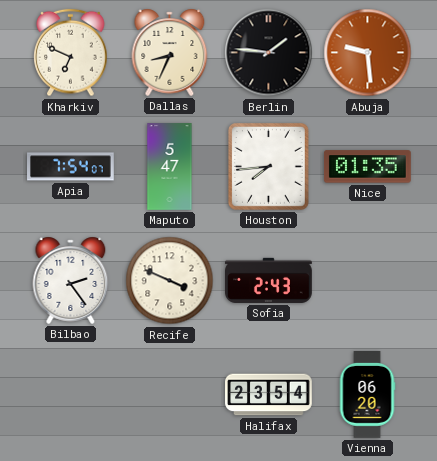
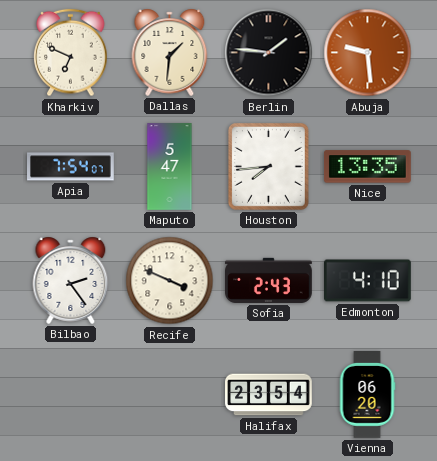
Dallas: 8:34 -> 1:31 (170, 52)
Nice: 01:35 -> 13:35 (368, 167)
Edmonton: none -> 4:10 (368, 281)
